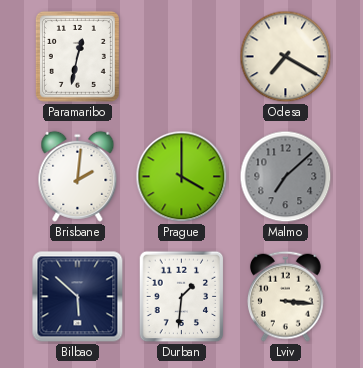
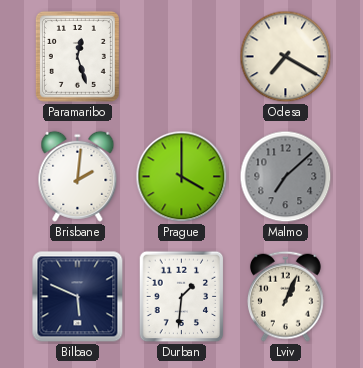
Paramaribo: 12:32 -> 12:27 (77, 56)
Bilbao: 5:52 -> 5:49 (78, 297)
Lviv: 3:16 -> 1:04 (285, 296)
